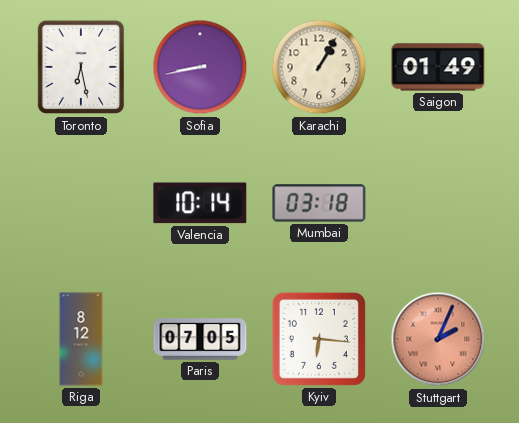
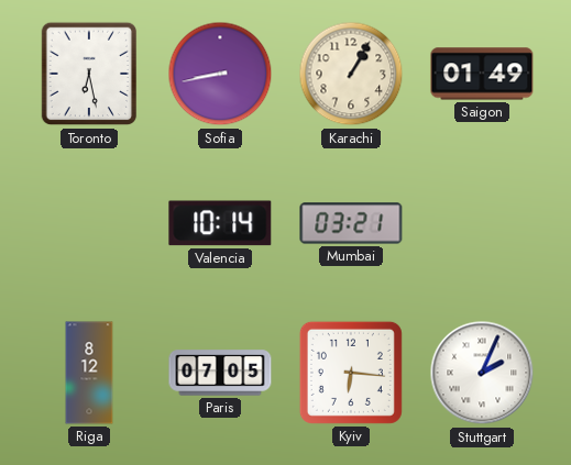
Mumbai: 03:18 -> 03:21 (351, 223)
Stuttgart dial: salmon -> white (482, 373)
